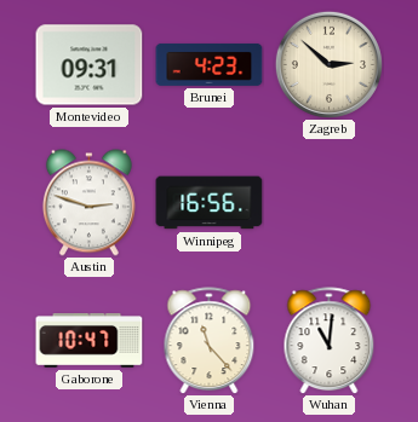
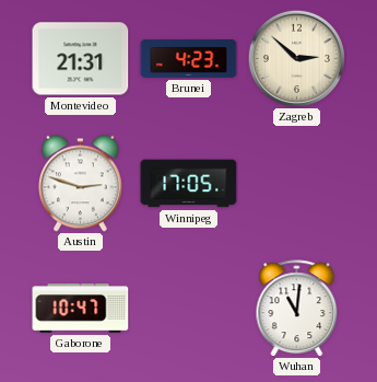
Montevideo: 09:31 -> 21:31 (81, 59)
Winnipeg: 16:56 -> 17:05 (189, 184)
Vienna: 11:23 -> none (210, 341)
